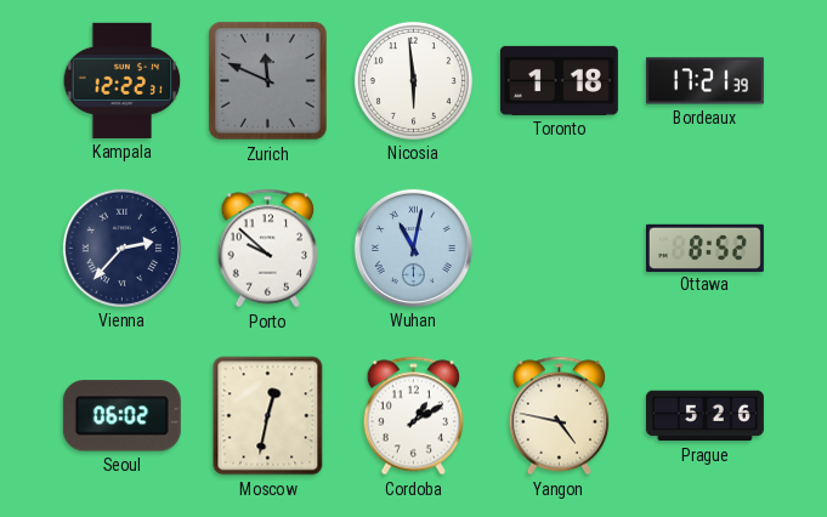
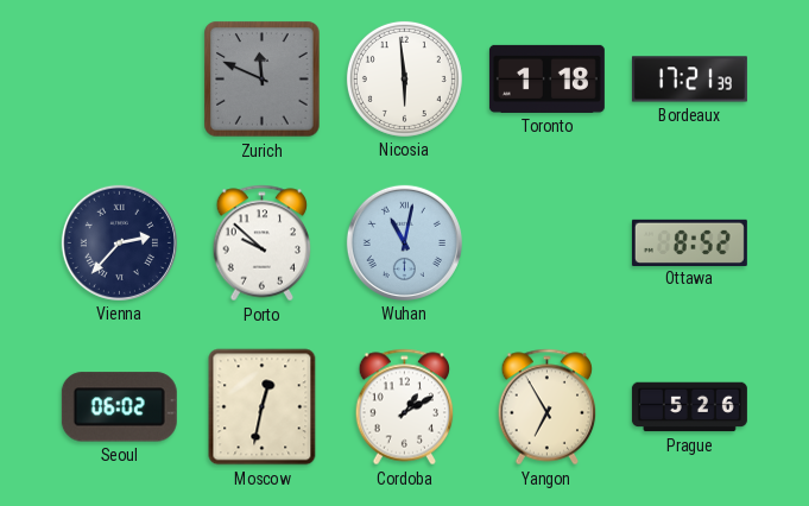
Kampala: 12:22 -> none (123, 80)
Yangon: 4:47 -> 6:55 (548, 407)
